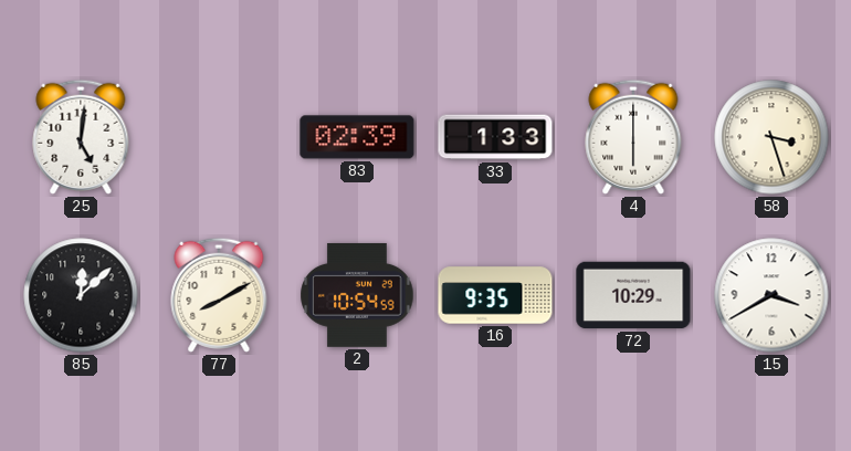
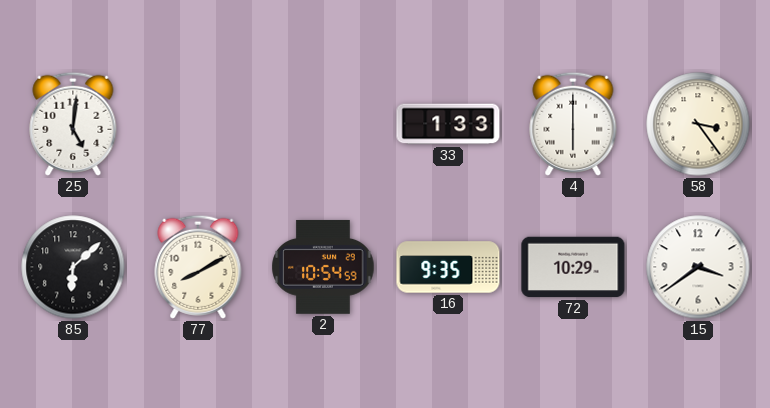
83: 02:39 -> none (357, 137)
58: 3:27 -> 3:24 (698, 124)
85: 12:08 -> 6:08 (73, 267)
15: 3:40 -> 3:39 (698, 267)
